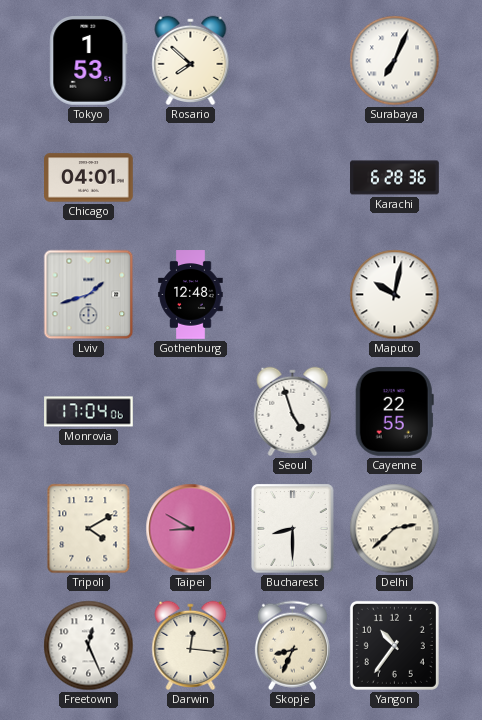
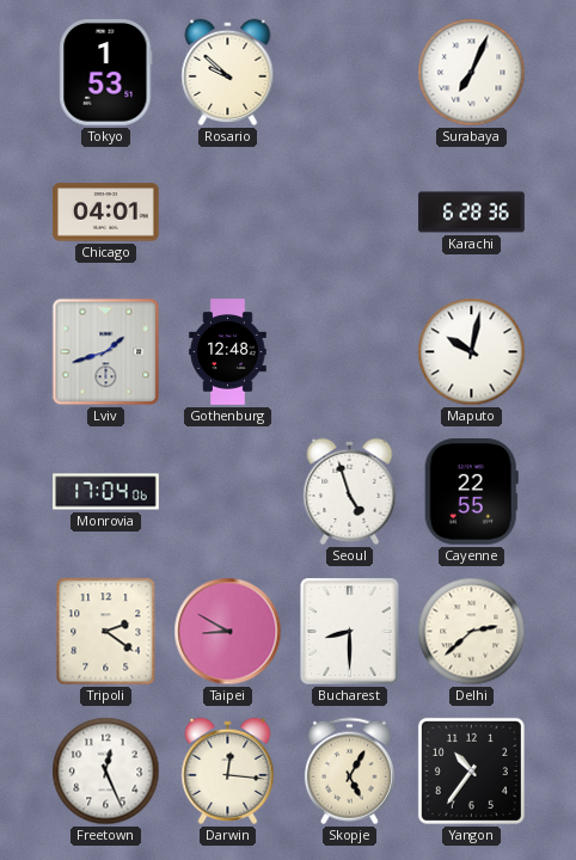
Rosario: 7:52 -> 9:52 (228, 72)
Tripoli: 4:10 -> 2:21 (106, 632)
Skopje: 8:34 -> 5:05 (349, 772)
